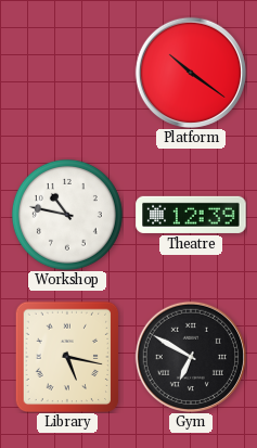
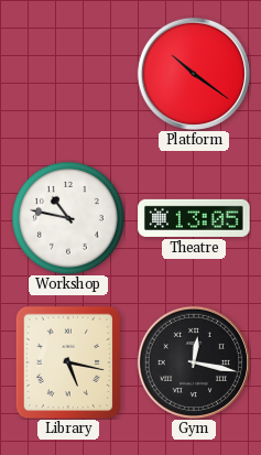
Theatre: 12:39 -> 13:05 (194, 218)
Gym: 6:50 -> 12:17 (194, 362)
